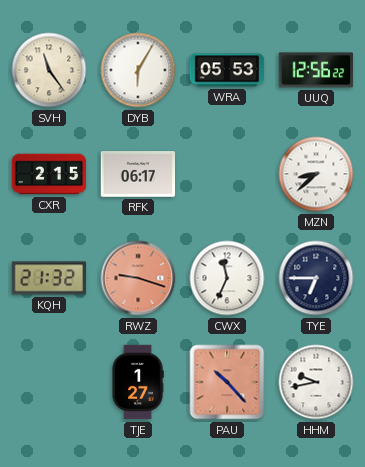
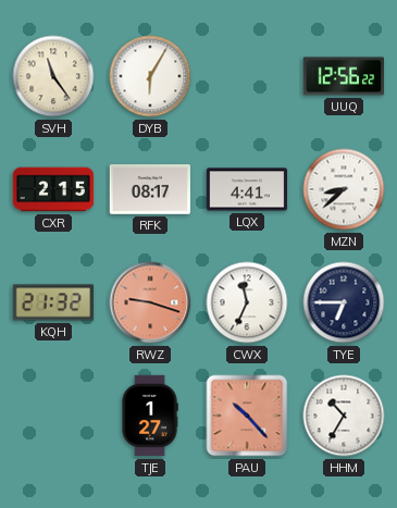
WRA: 05:53 -> none (227, 70)
RFK: 06:17 -> 08:17 (149, 189)
LQX: none -> 4:41 (247, 189)
HHM: 9:43 -> 10:35 (344, 416)
